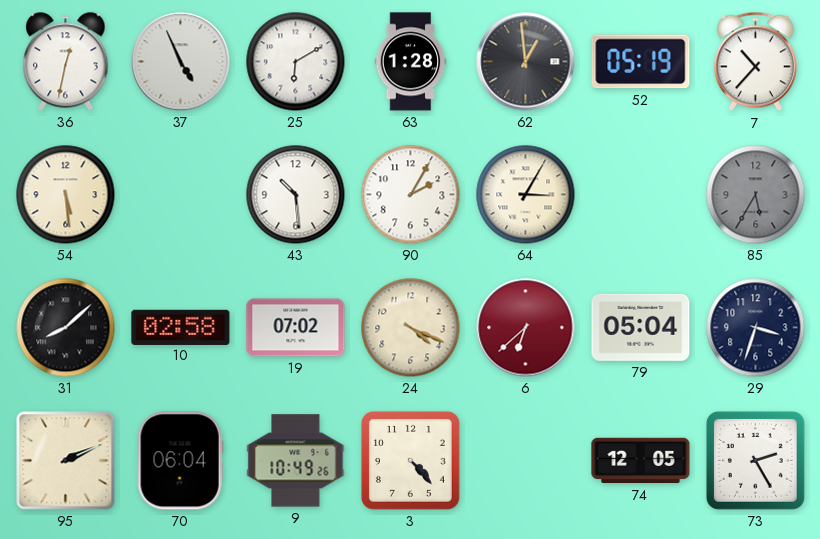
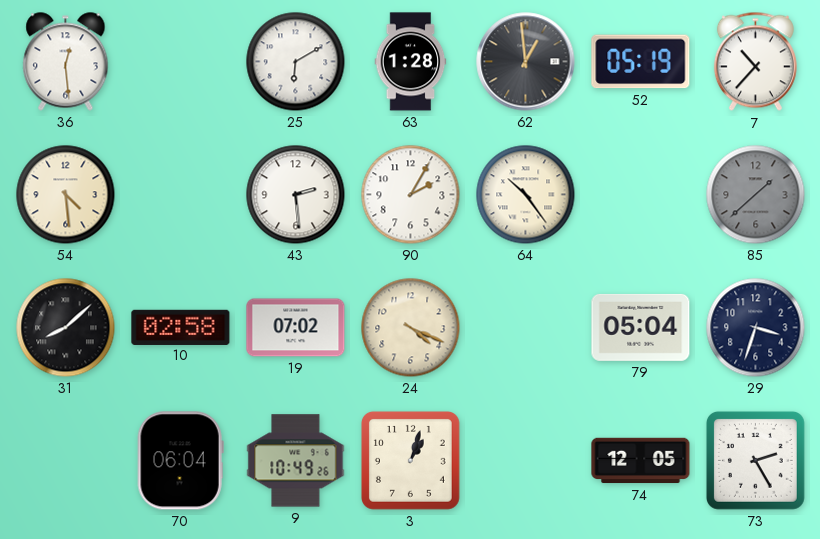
36: 12:32 -> 12:29 (66, 62)
37: 4:56 -> none (181, 62)
54: 5:29 -> 4:29 (66, 195)
43: 10:29 -> 2:29 (296, 195)
64: 3:05 -> 10:24 (526, 195)
85: 5:35 -> 1:38 (756, 195)
6: 6:38 -> none (526, 328)
95: 2:11 -> none (66, 461)
3: 4:23 -> 1:03 (410, 460)
